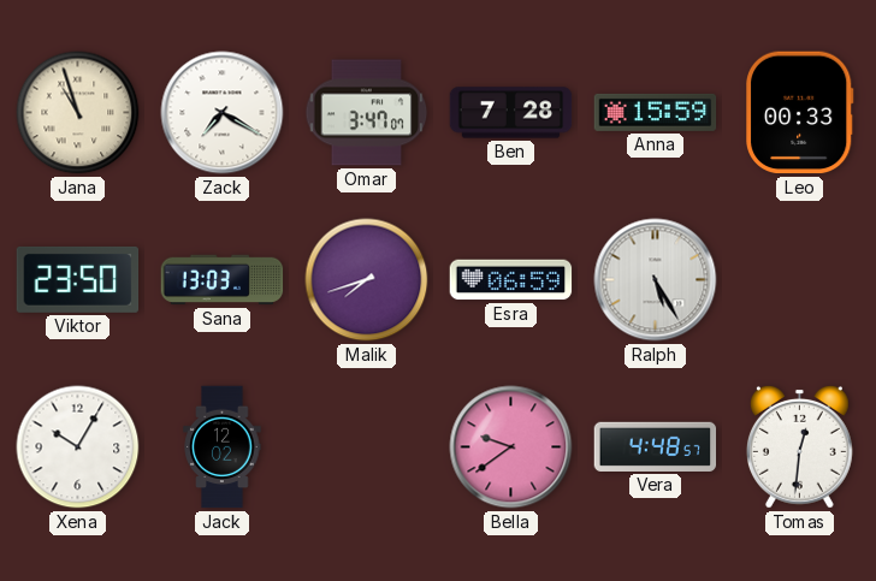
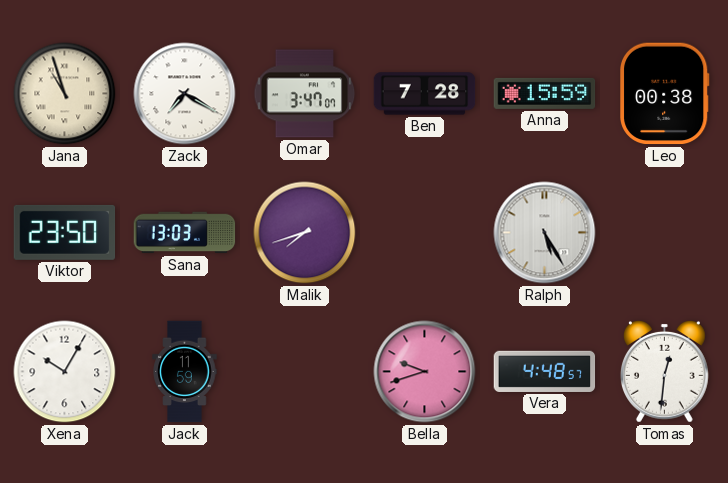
Leo: 00:33 -> 00:38 (665, 94)
Esra: 06:59 -> none (511, 280)
Jack: 12:02 -> 11:59 (185, 372)
Bella: 9:39 -> 9:42 (425, 372)
